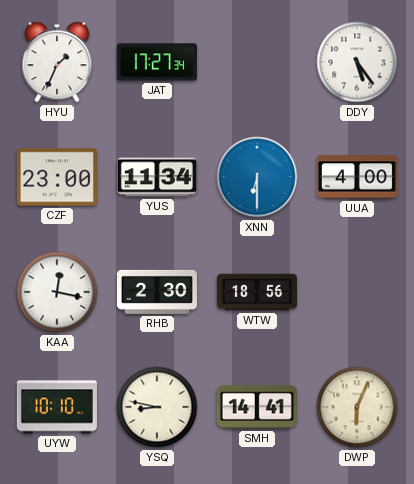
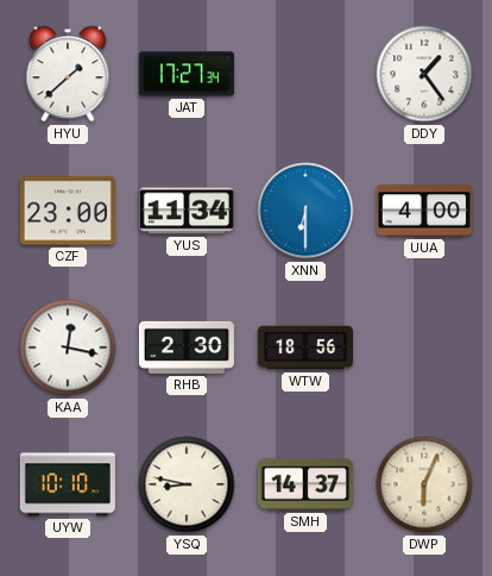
HYU: 1:34 -> 1:38 (68, 74)
DDY: 5:24 -> 1:24 (424, 74)
SMH: 14:41 -> 14:37 (305, 484)
